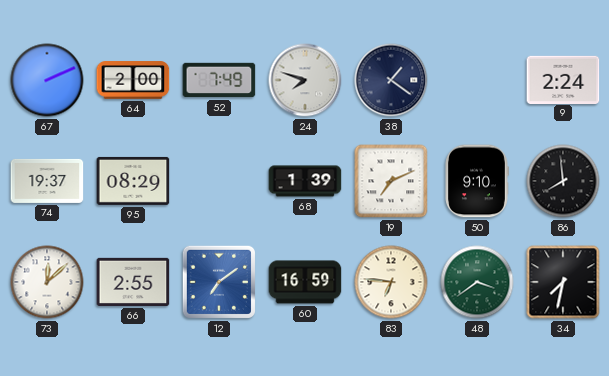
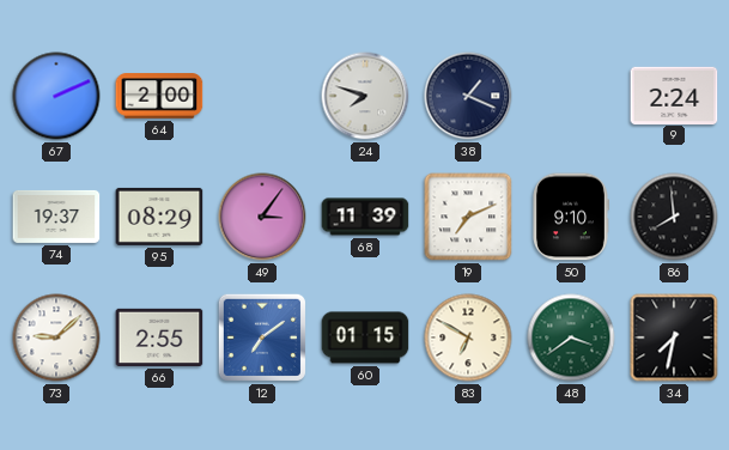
52: 7:49 -> none (219, 80)
38: 1:21 -> 1:19 (468, 96)
49: none -> 3:06 (262, 217)
68: 1:39 -> 11:39 (365, 217)
73: 12:08 -> 9:08 (56, 337)
60: 16:59 -> 01:15 (365, 337)
83: 6:46 -> 6:50 (468, 337)
